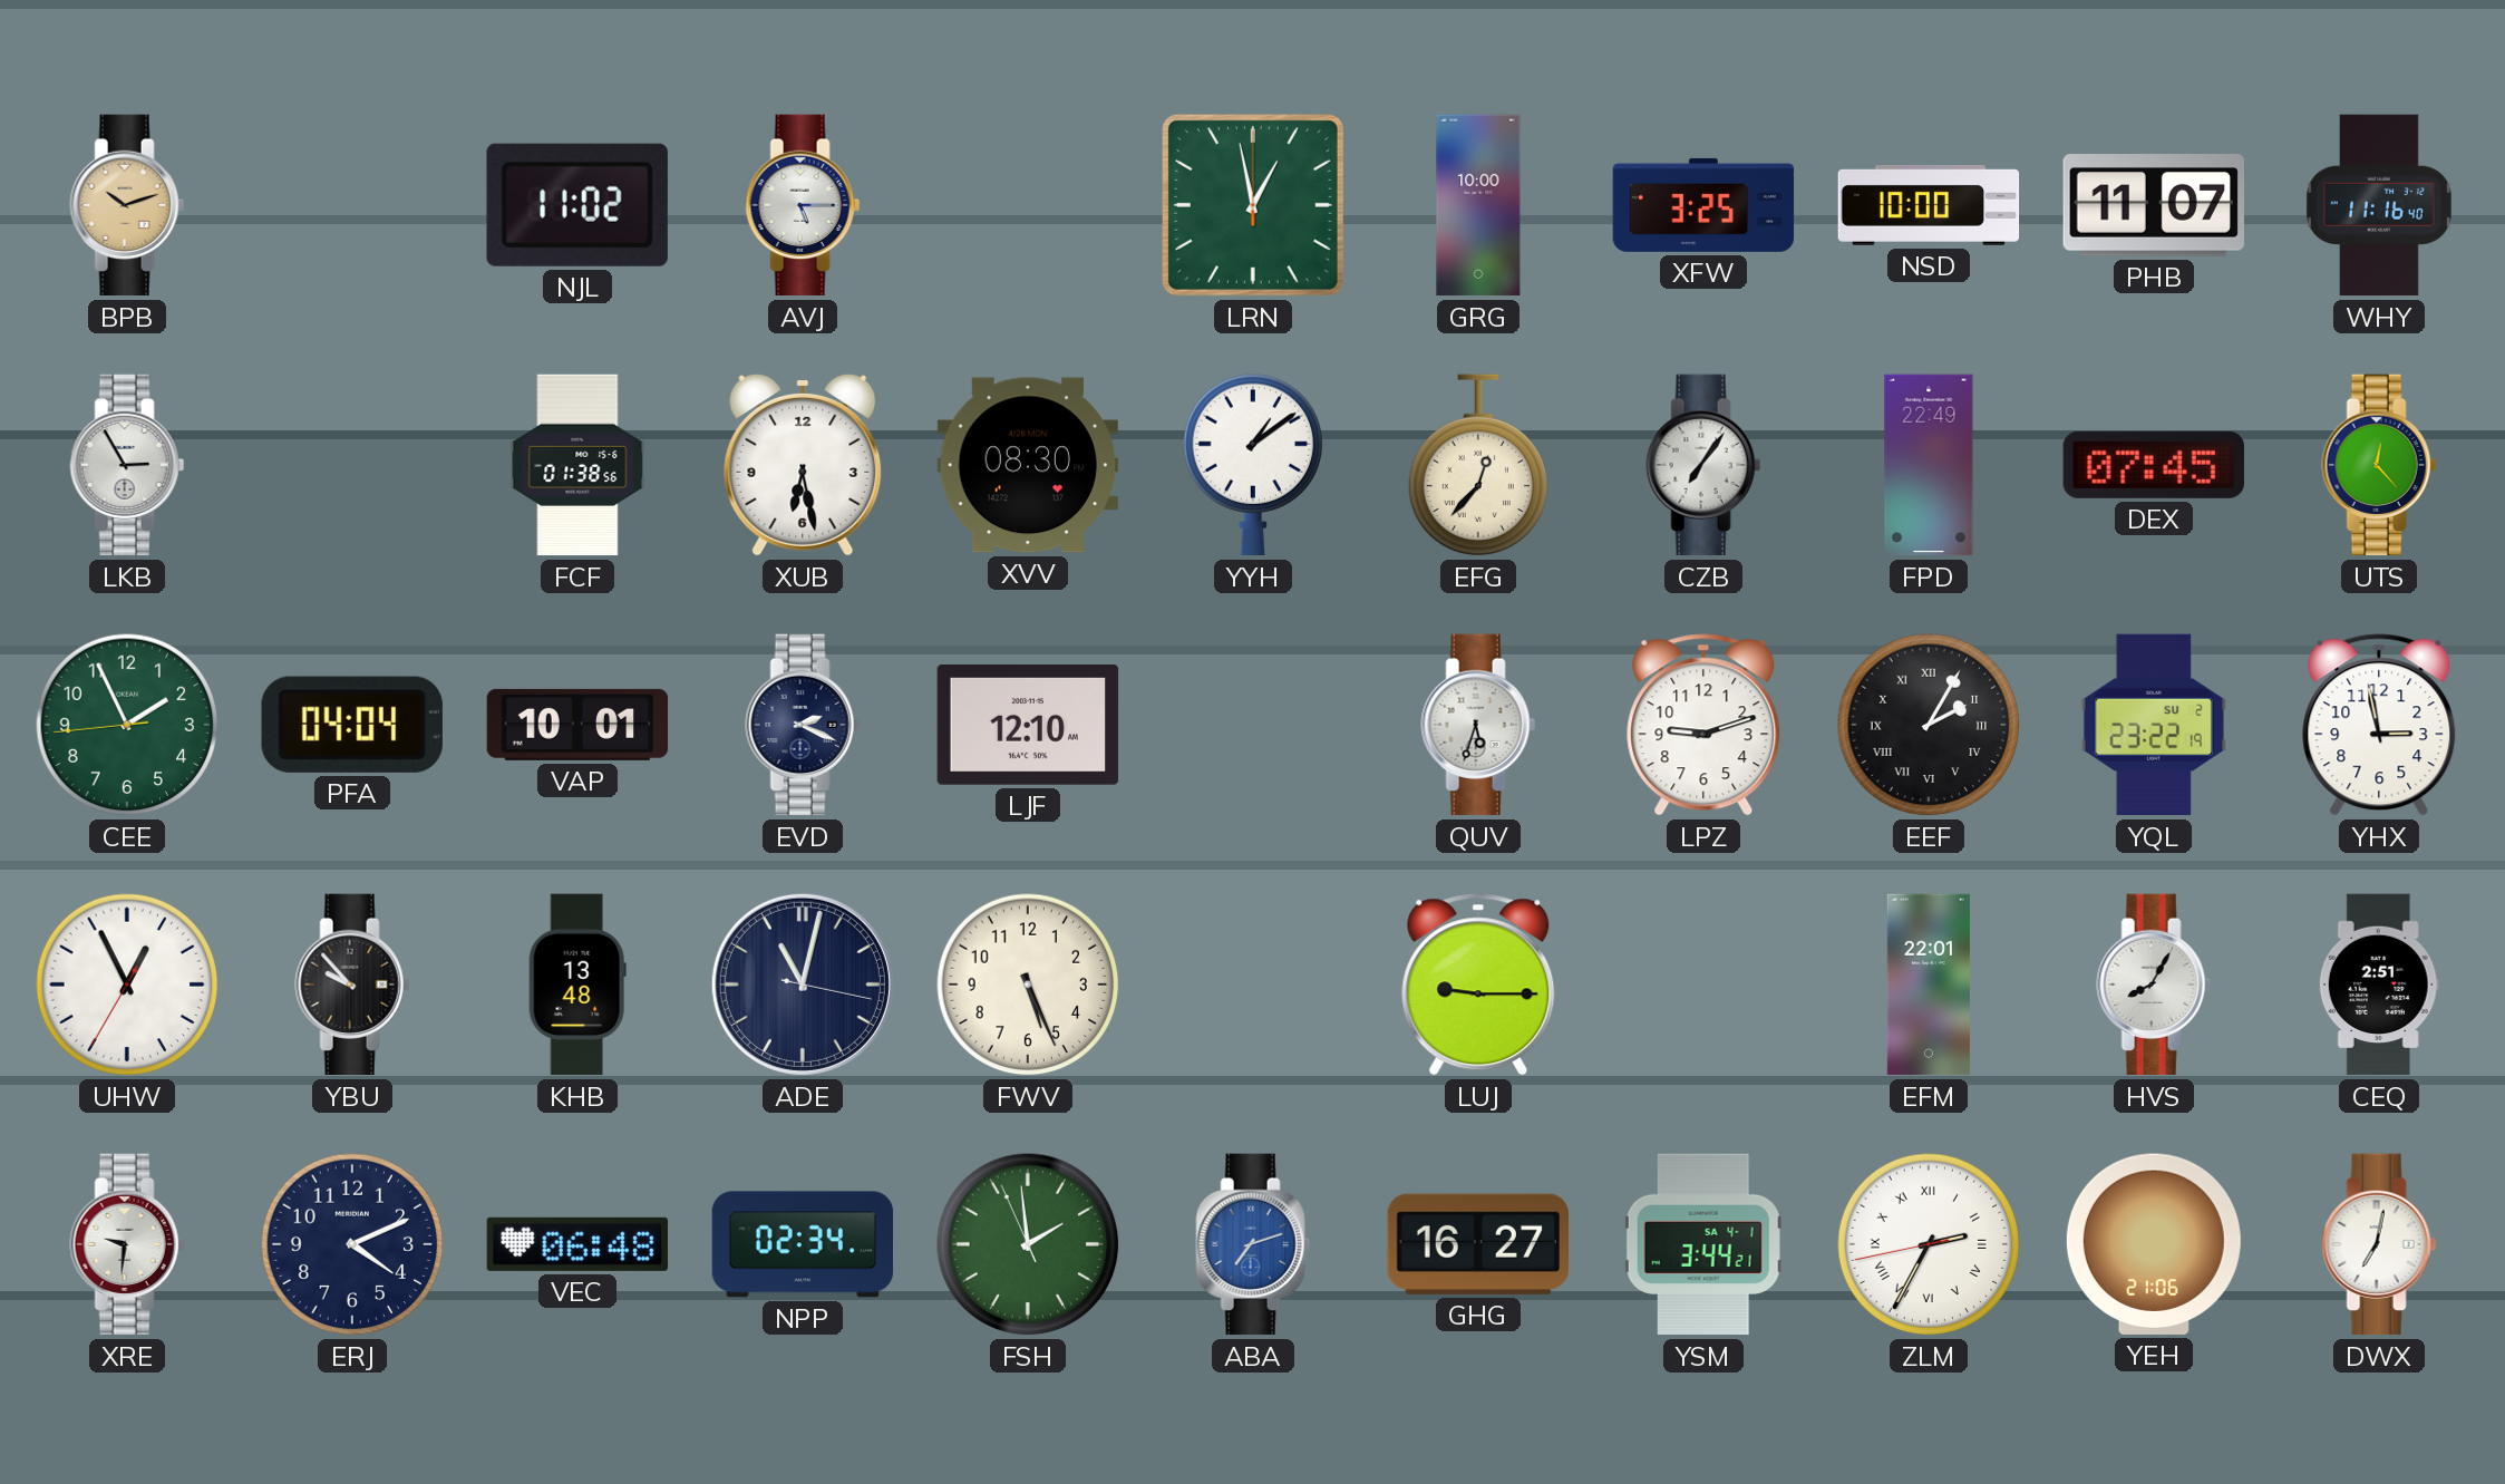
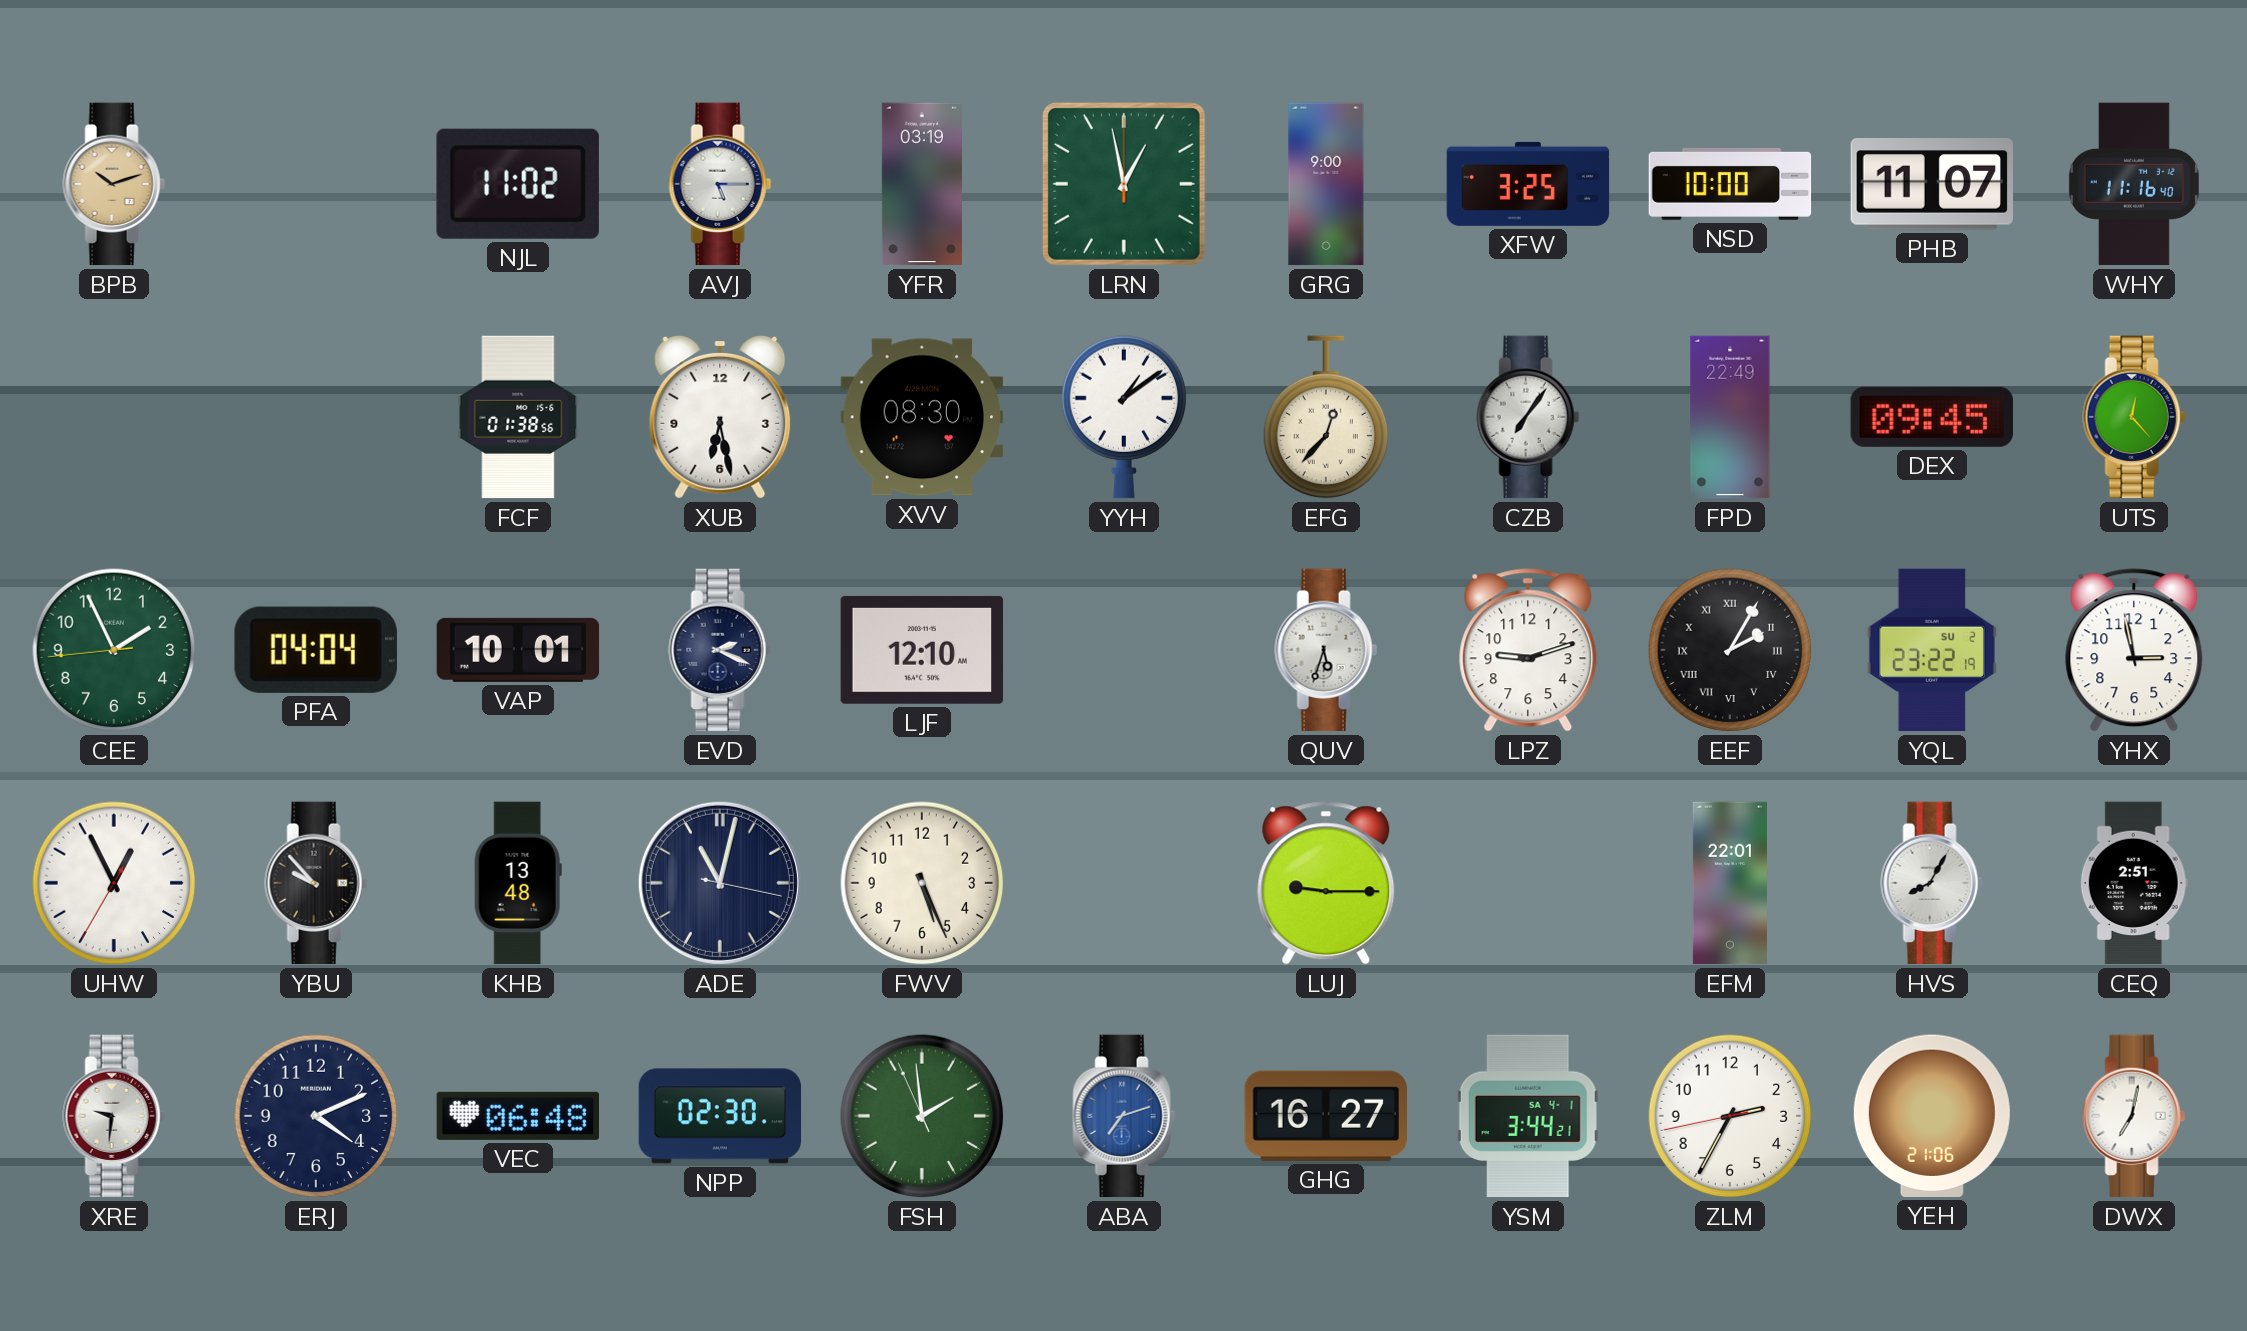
YFR: none -> 03:19 (922, 184)
GRG: 10:00 -> 9:00 (1326, 184)
LKB: 2:55 -> none (127, 465)
DEX: 07:45 -> 09:45 (1932, 417)
NPP: 02:34 -> 02:30 (720, 1116)
ZLM numerals: Roman -> Arabic (1730, 1116)
